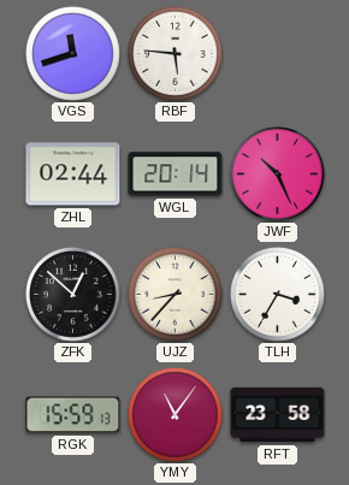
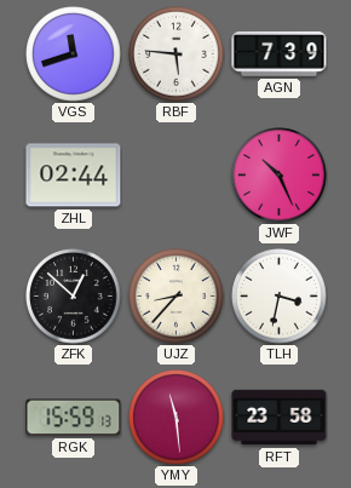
AGN: none -> 7:39 (280, 53)
WGL: 20:14 -> none (176, 175)
TLH: 3:35 -> 3:32 (280, 297)
YMY: 11:06 -> 11:29 (177, 418)
